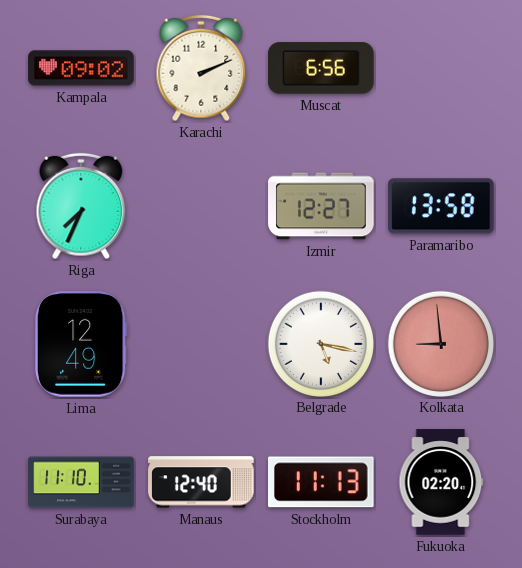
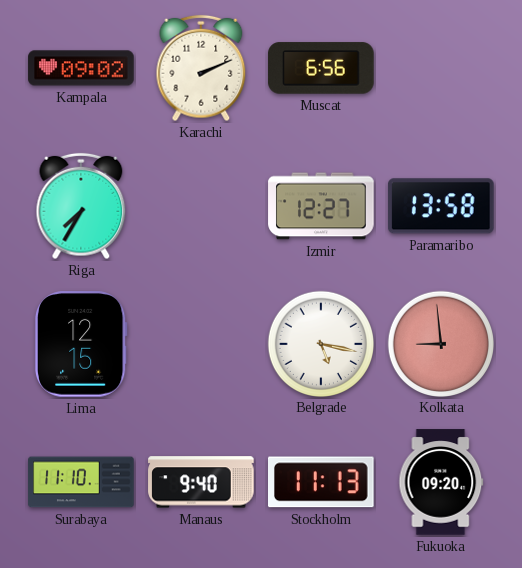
Riga: 7:34 -> 7:35 (81, 206)
Lima: 12:49 -> 12:15 (81, 344)
Manaus: 12:40 -> 9:40 (201, 482)
Fukuoka: 02:20 -> 09:20 (441, 482)
